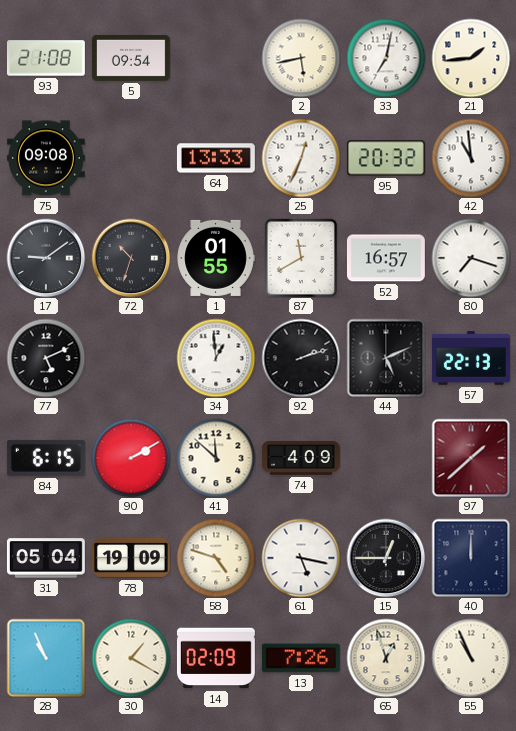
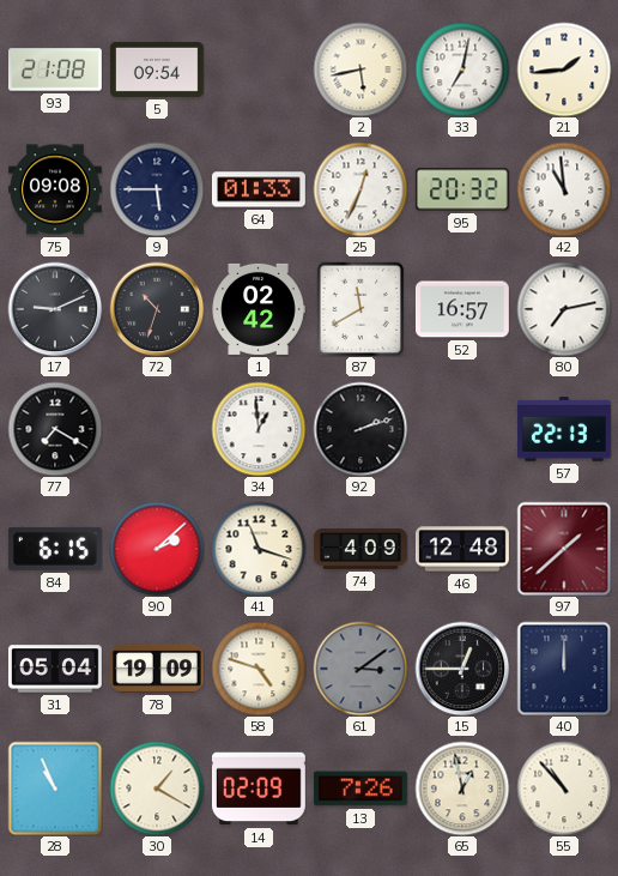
9: none -> 5:45 (157, 189)
64: 13:33 -> 01:33 (259, 189)
17: 9:09 -> 9:11 (55, 309)
1: 01:55 -> 02:42 (259, 309)
80: 7:18 -> 7:13 (564, 309)
77: 5:11 -> 7:20 (55, 429)
44: 5:11 -> none (386, 358)
90: 2:10 -> 2:08 (157, 549)
41: 11:52 -> 11:18 (259, 549)
46: none -> 12:48 (462, 549)
61: 5:17 -> 3:09 (360, 669)
61 dial: white -> grey (360, 669)
65: 12:57 -> 12:58 (462, 789)
55: 10:56 -> 10:53 (564, 789)
